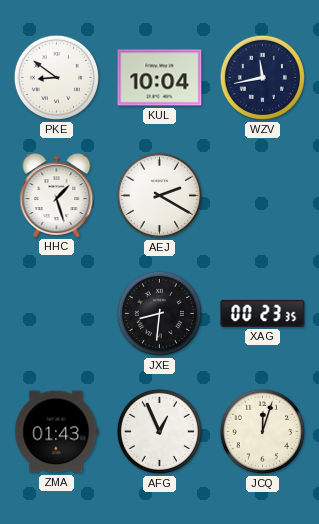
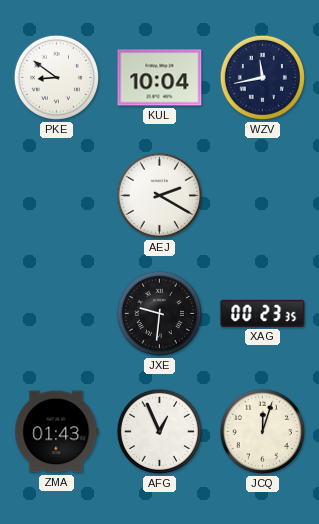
HHC: 1:27 -> none (57, 195)
JXE: 8:31 -> 9:31 (159, 313)
